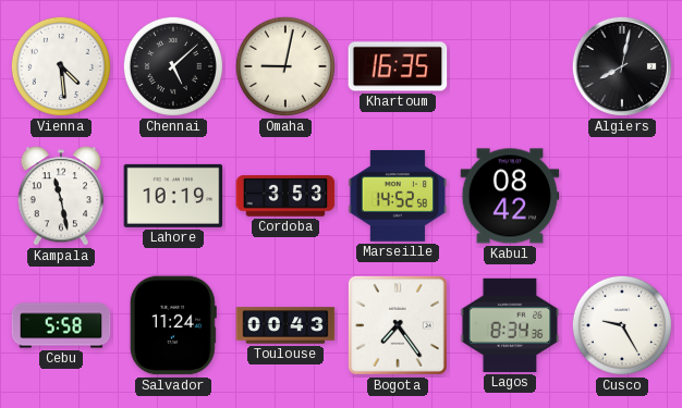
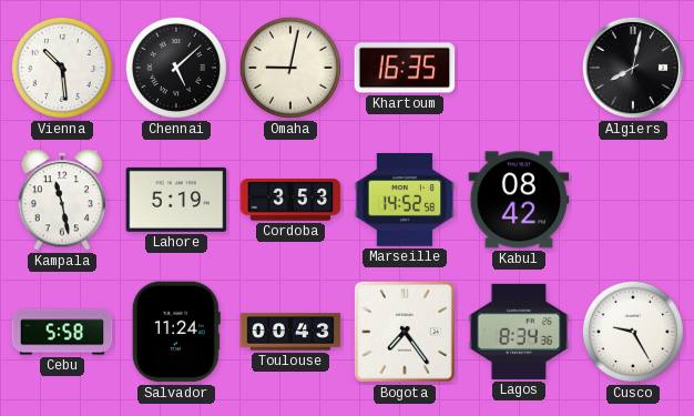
Vienna: 4:29 -> 10:29 (62, 68)
Lahore: 10:19 -> 5:19 (176, 200)
